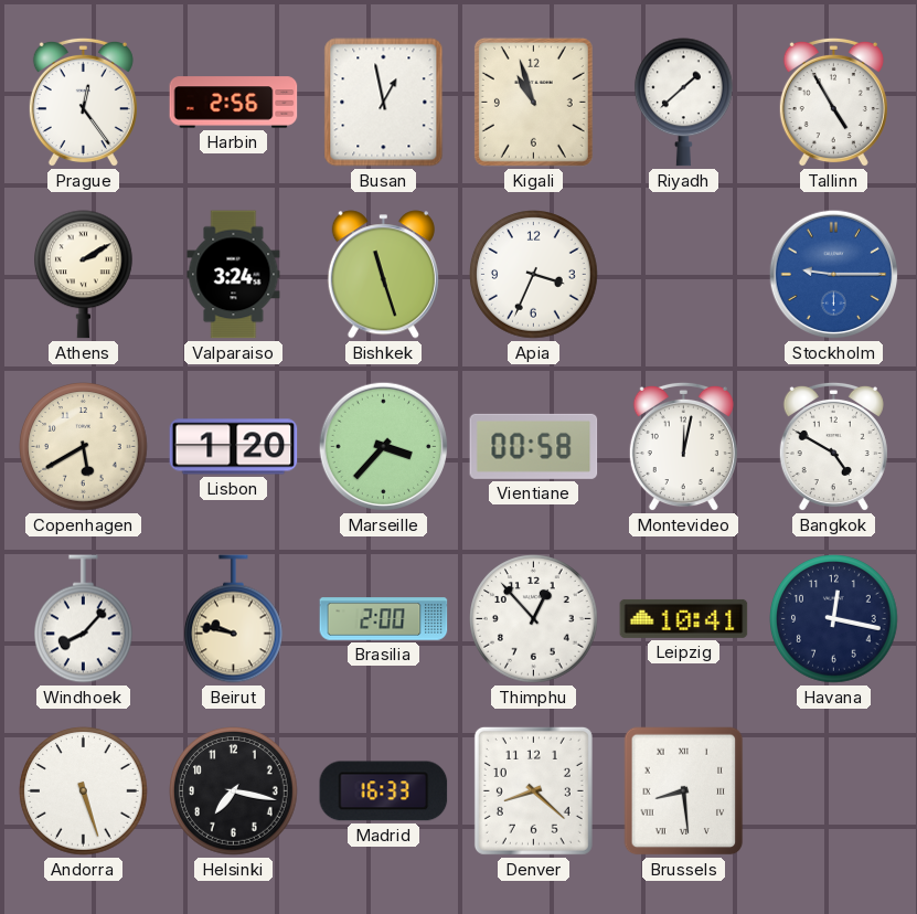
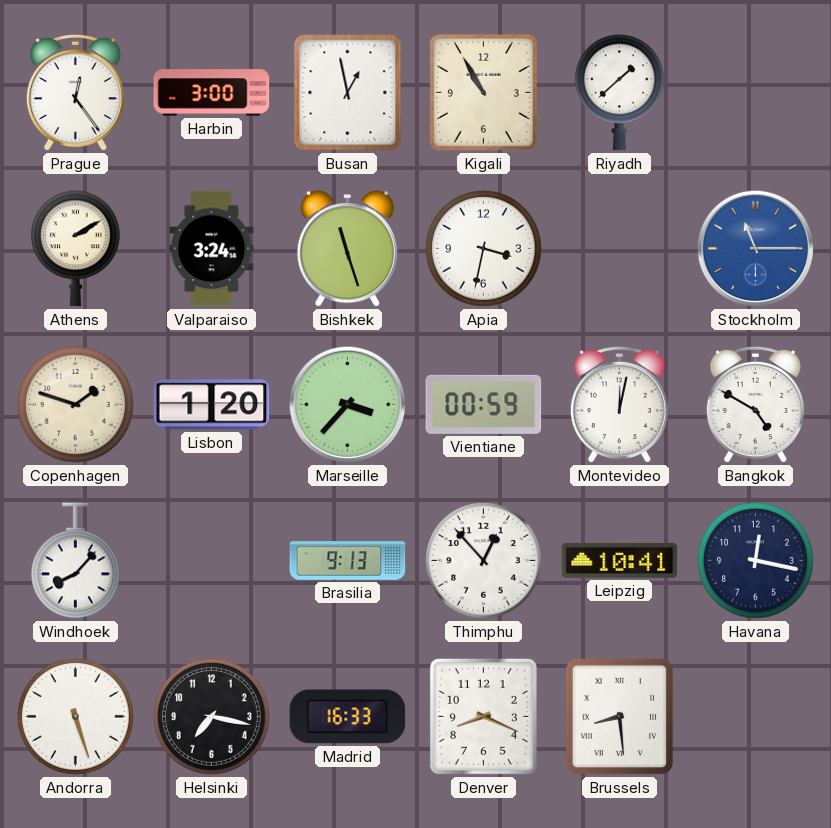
Harbin: 2:56 -> 3:00 (212, 93)
Kigali: 10:57 -> 10:55 (483, 92)
Tallinn: 4:55 -> none (833, 103)
Apia: 3:34 -> 3:32 (484, 249)
Stockholm: 9:15 -> 11:15 (756, 249)
Copenhagen: 5:40 -> 1:48 (76, 405)
Vientiane: 00:58 -> 00:59 (484, 404)
Beirut: 9:47 -> none (234, 619)
Brasilia: 2:00 -> 9:13 (348, 561)
Denver: 8:22 -> 8:19 (483, 716)
